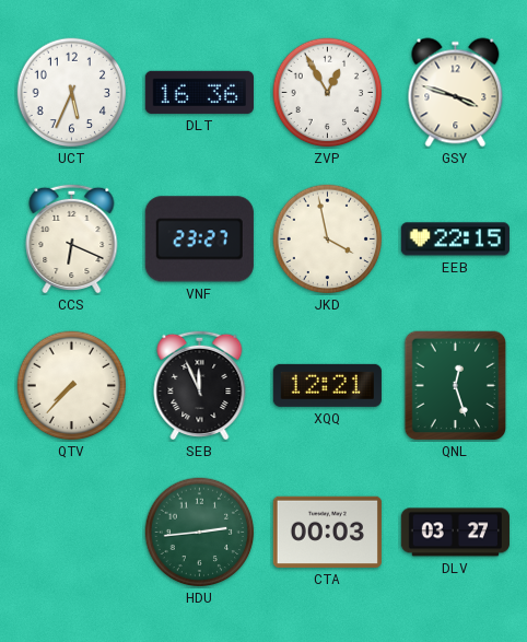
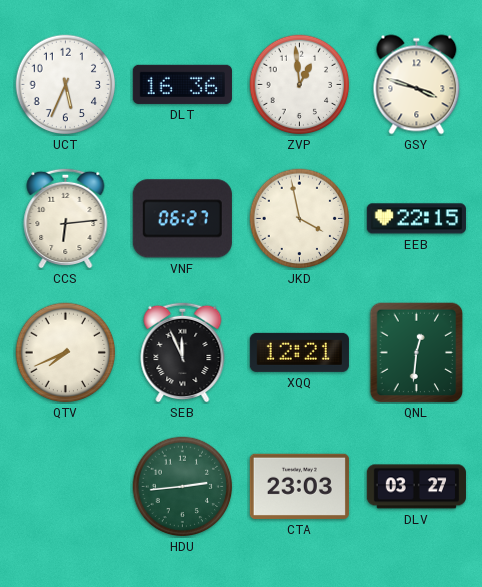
ZVP: 12:55 -> 12:59 (300, 85)
CCS: 6:19 -> 6:14 (66, 218)
VNF: 23:27 -> 06:27 (182, 219)
QTV: 7:37 -> 7:41 (66, 353)
QNL: 12:27 -> 12:31 (417, 353)
CTA: 00:03 -> 23:03 (299, 486)
